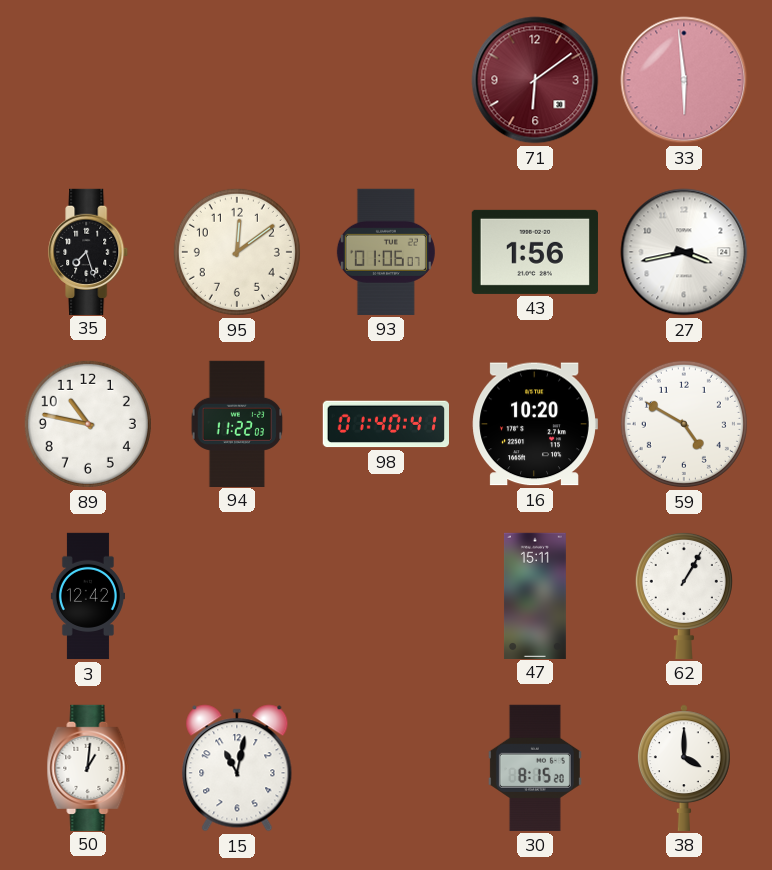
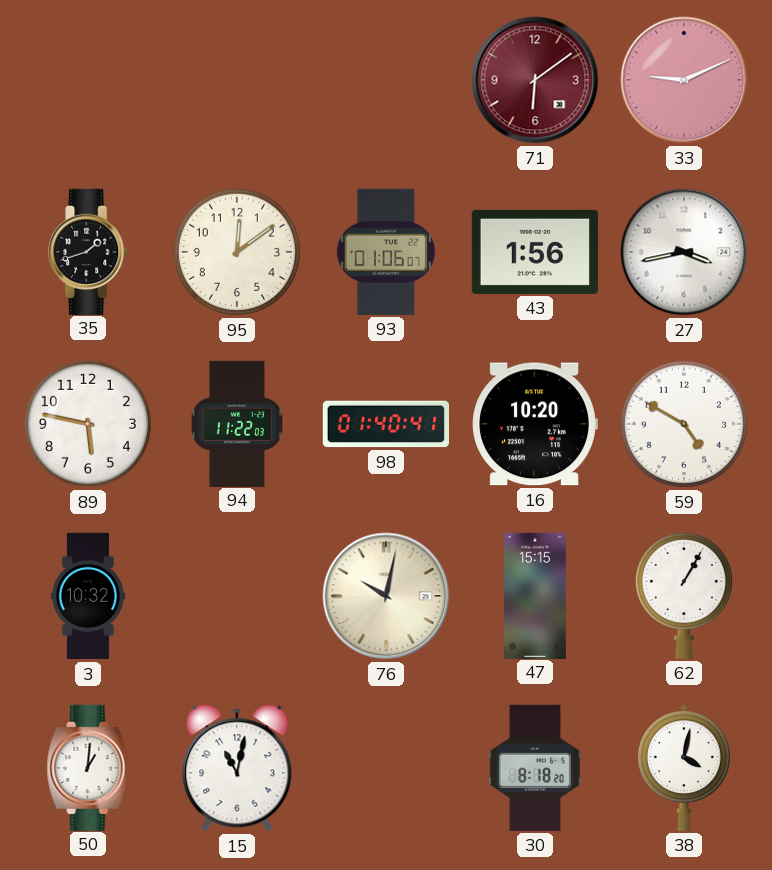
33: 5:59 -> 9:11 (684, 80)
35: 7:27 -> 1:42 (89, 251)
89: 10:47 -> 5:47 (88, 424)
3: 12:42 -> 10:32 (88, 596)
76: none -> 10:02 (386, 596)
47: 15:11 -> 15:15 (535, 595)
30: 8:15 -> 8:18 (535, 768)
38: 4:00 -> 4:02 (684, 768)
